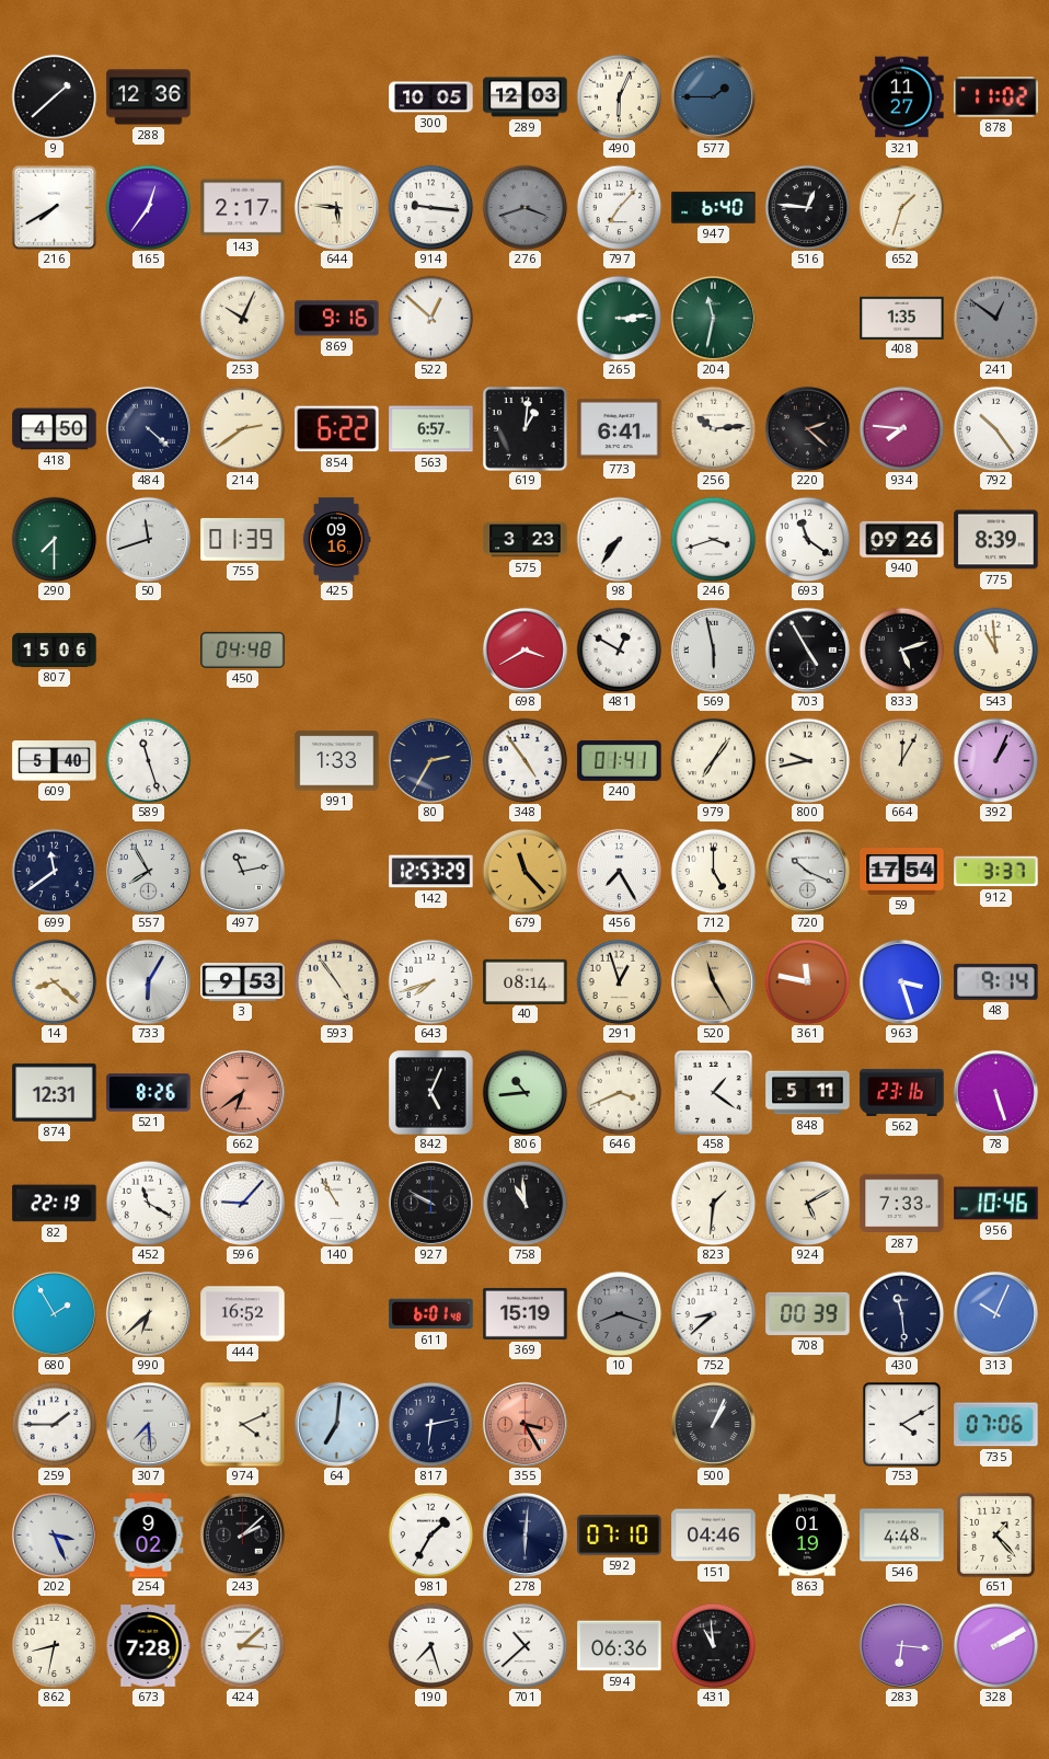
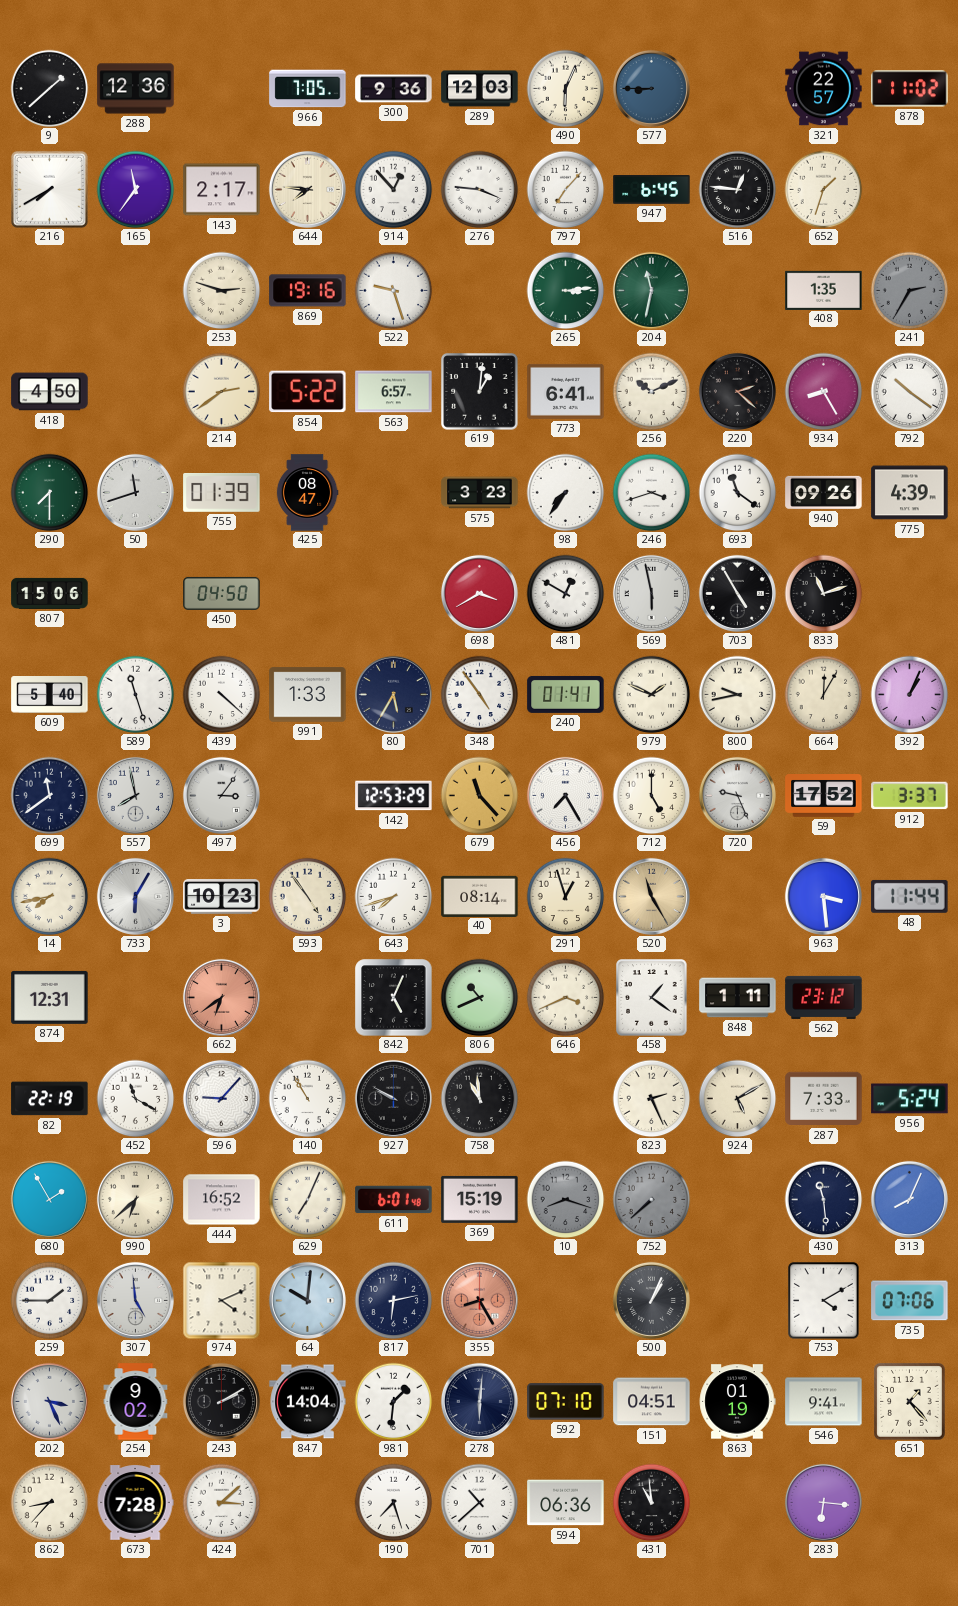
966: none -> 7:05 (308, 89)
300: 10:05 -> 9:36 (394, 89)
577: 1:45 -> 8:45 (651, 88)
321: 11:27 -> 22:57 (824, 89)
165: 12:36 -> 11:36 (135, 189)
644: 5:46 -> 7:46 (307, 189)
914: 9:16 -> 12:53 (393, 189)
276: 3:42 -> 3:46 (479, 189)
276 dial: grey -> white (479, 189)
947: 6:40 -> 6:45 (652, 190)
253: 10:04 -> 2:48 (221, 290)
869: 9:16 -> 19:16 (308, 291)
522: 12:52 -> 9:27 (393, 290)
241: 12:51 -> 2:35 (909, 290)
484: 4:22 -> none (148, 428)
854: 6:22 -> 5:22 (308, 392)
256: 10:14 -> 10:11 (651, 391)
934: 7:46 -> 8:25 (823, 391)
792: 10:24 -> 10:21 (909, 391)
425: 09:16 -> 08:47 (307, 493)
775: 8:39 -> 4:39 (910, 493)
450: 04:48 -> 04:50 (222, 593)
833: 5:12 -> 11:12 (823, 593)
543: 10:59 -> none (995, 649)
439: none -> 4:22 (221, 694)
80: 2:35 -> 5:35 (393, 694)
979: 7:06 -> 1:49 (651, 694)
557: 7:55 -> 7:58 (135, 795)
497: 11:13 -> 3:06 (221, 795)
720: 10:19 -> 9:26 (737, 795)
59: 17:54 -> 17:52 (824, 796)
14: 8:22 -> 7:43 (49, 896)
3: 9:53 -> 10:23 (222, 897)
361: 11:47 -> none (807, 981)
963: 3:27 -> 3:29 (823, 896)
48: 9:14 -> 11:44 (910, 896)
521: 8:26 -> none (149, 1093)
806: 10:44 -> 10:41 (479, 997)
848: 5:11 -> 1:11 (738, 998)
562: 23:16 -> 23:12 (824, 997)
78: 5:27 -> none (995, 1092)
823: 1:31 -> 2:26 (651, 1098)
956: 10:46 -> 5:24 (910, 1099)
629: none -> 7:04 (307, 1199)
752: 8:38 -> 7:38 (651, 1199)
752 dial: white -> grey (651, 1199)
708: 00:39 -> none (808, 1313)
313: 10:04 -> 8:04 (909, 1199)
307: 7:29 -> 4:59 (135, 1300)
64: 7:01 -> 10:01 (307, 1300)
355: 3:25 -> 8:25 (479, 1300)
243: 2:08 -> 2:10 (221, 1401)
847: none -> 14:04 (308, 1402)
981: 1:35 -> 1:31 (393, 1401)
151: 04:46 -> 04:51 (652, 1402)
546: 4:48 -> 9:41 (824, 1402)
862: 8:32 -> 8:37 (49, 1502)
328: 2:10 -> none (995, 1645)
